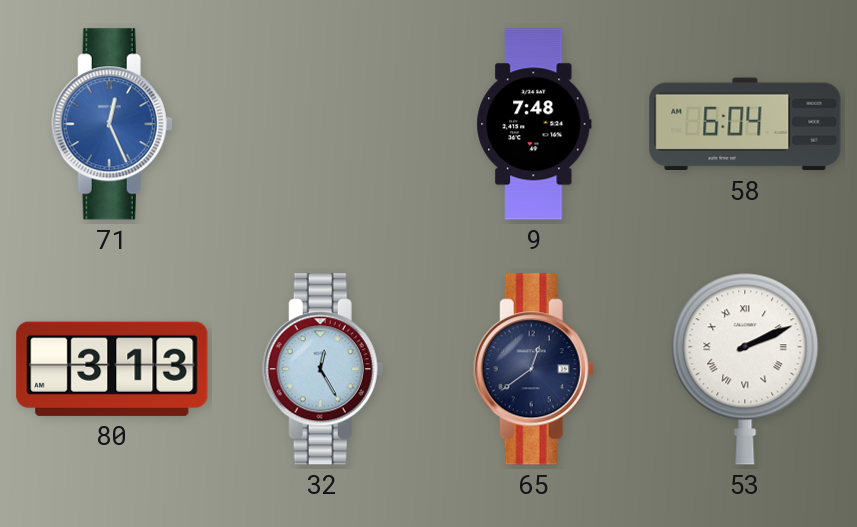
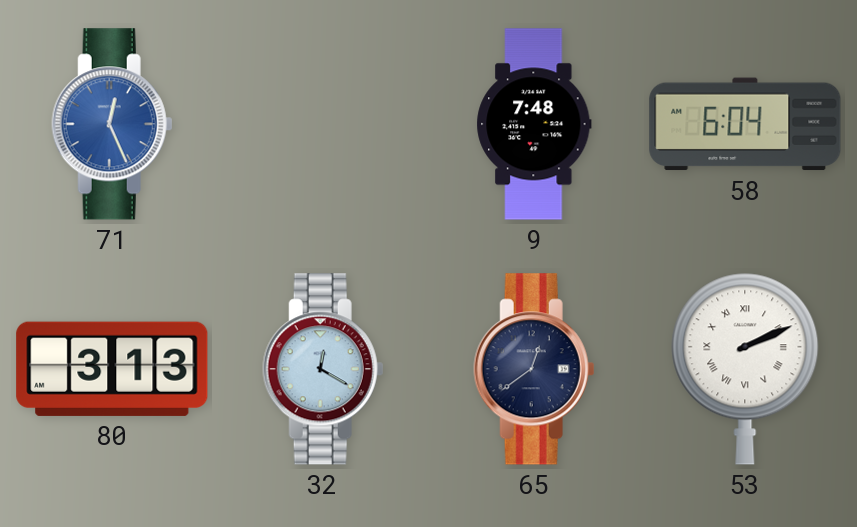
32: 12:25 -> 12:20 (323, 369)
